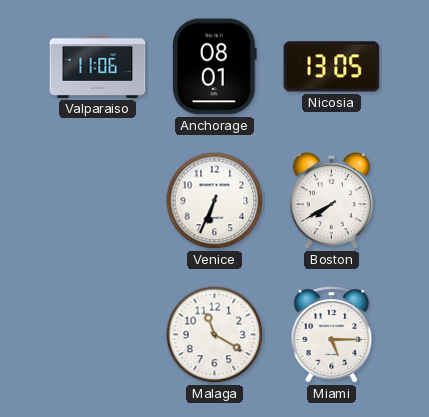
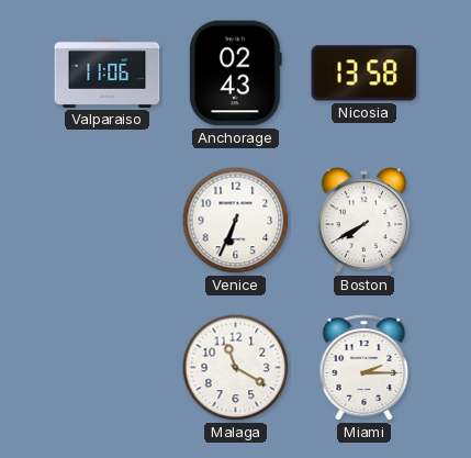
Anchorage: 08:01 -> 02:43 (236, 74)
Nicosia: 13:05 -> 13:58 (365, 74)
Miami: 5:15 -> 2:15 (365, 368)
